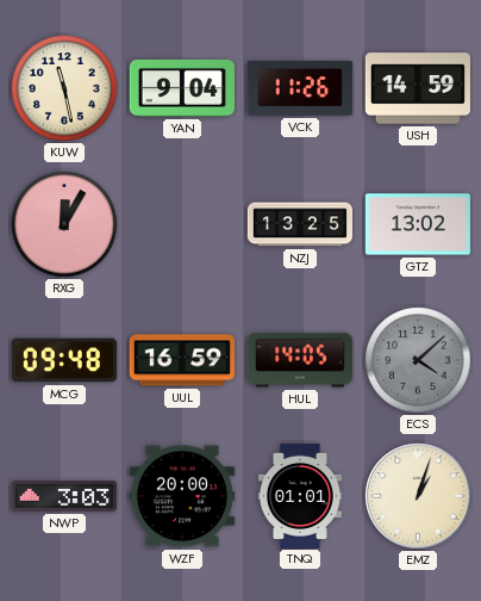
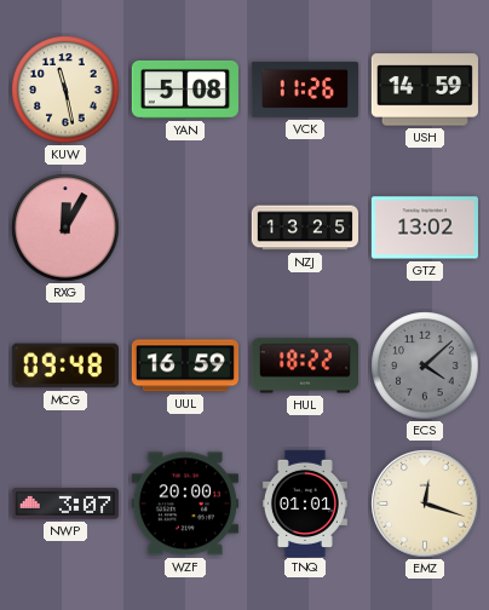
YAN: 9:04 -> 5:08 (185, 90)
HUL: 14:05 -> 18:22 (304, 366)
NWP: 3:03 -> 3:07 (65, 503)
EMZ: 1:03 -> 12:18 (425, 503)
